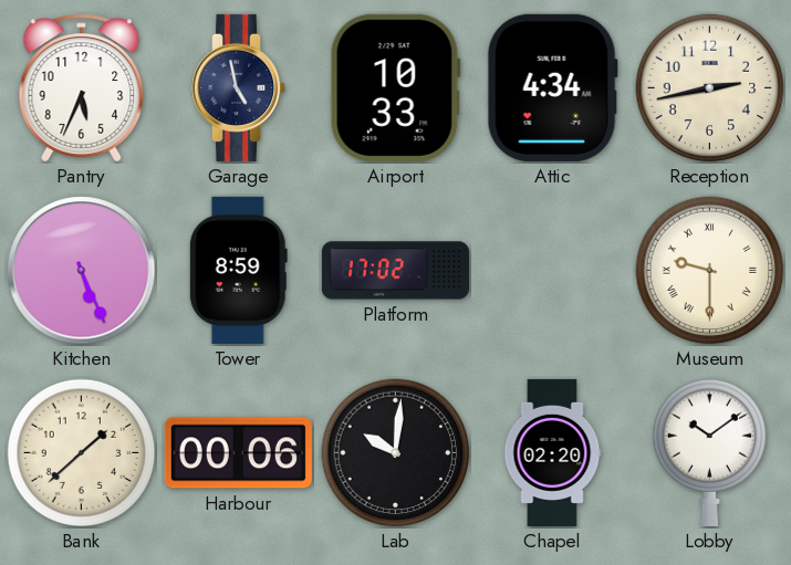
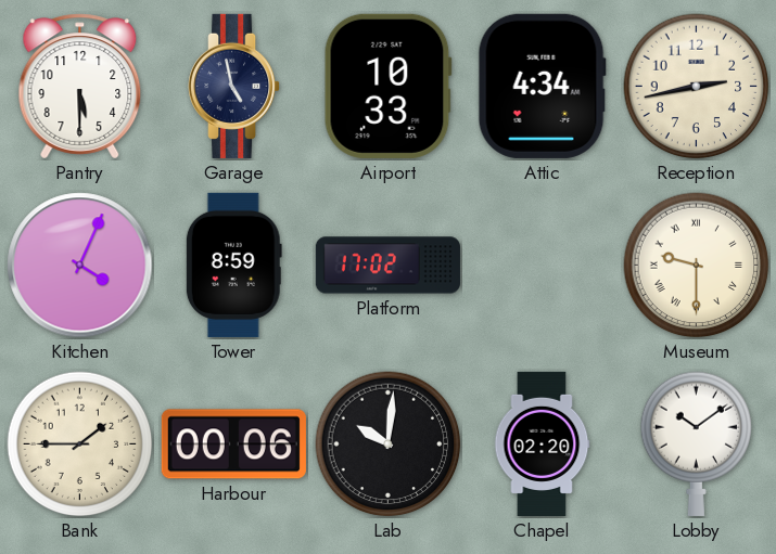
Pantry: 5:34 -> 5:30 (80, 87)
Kitchen: 5:26 -> 4:04 (80, 266)
Bank: 1:38 -> 1:45 (80, 445)
